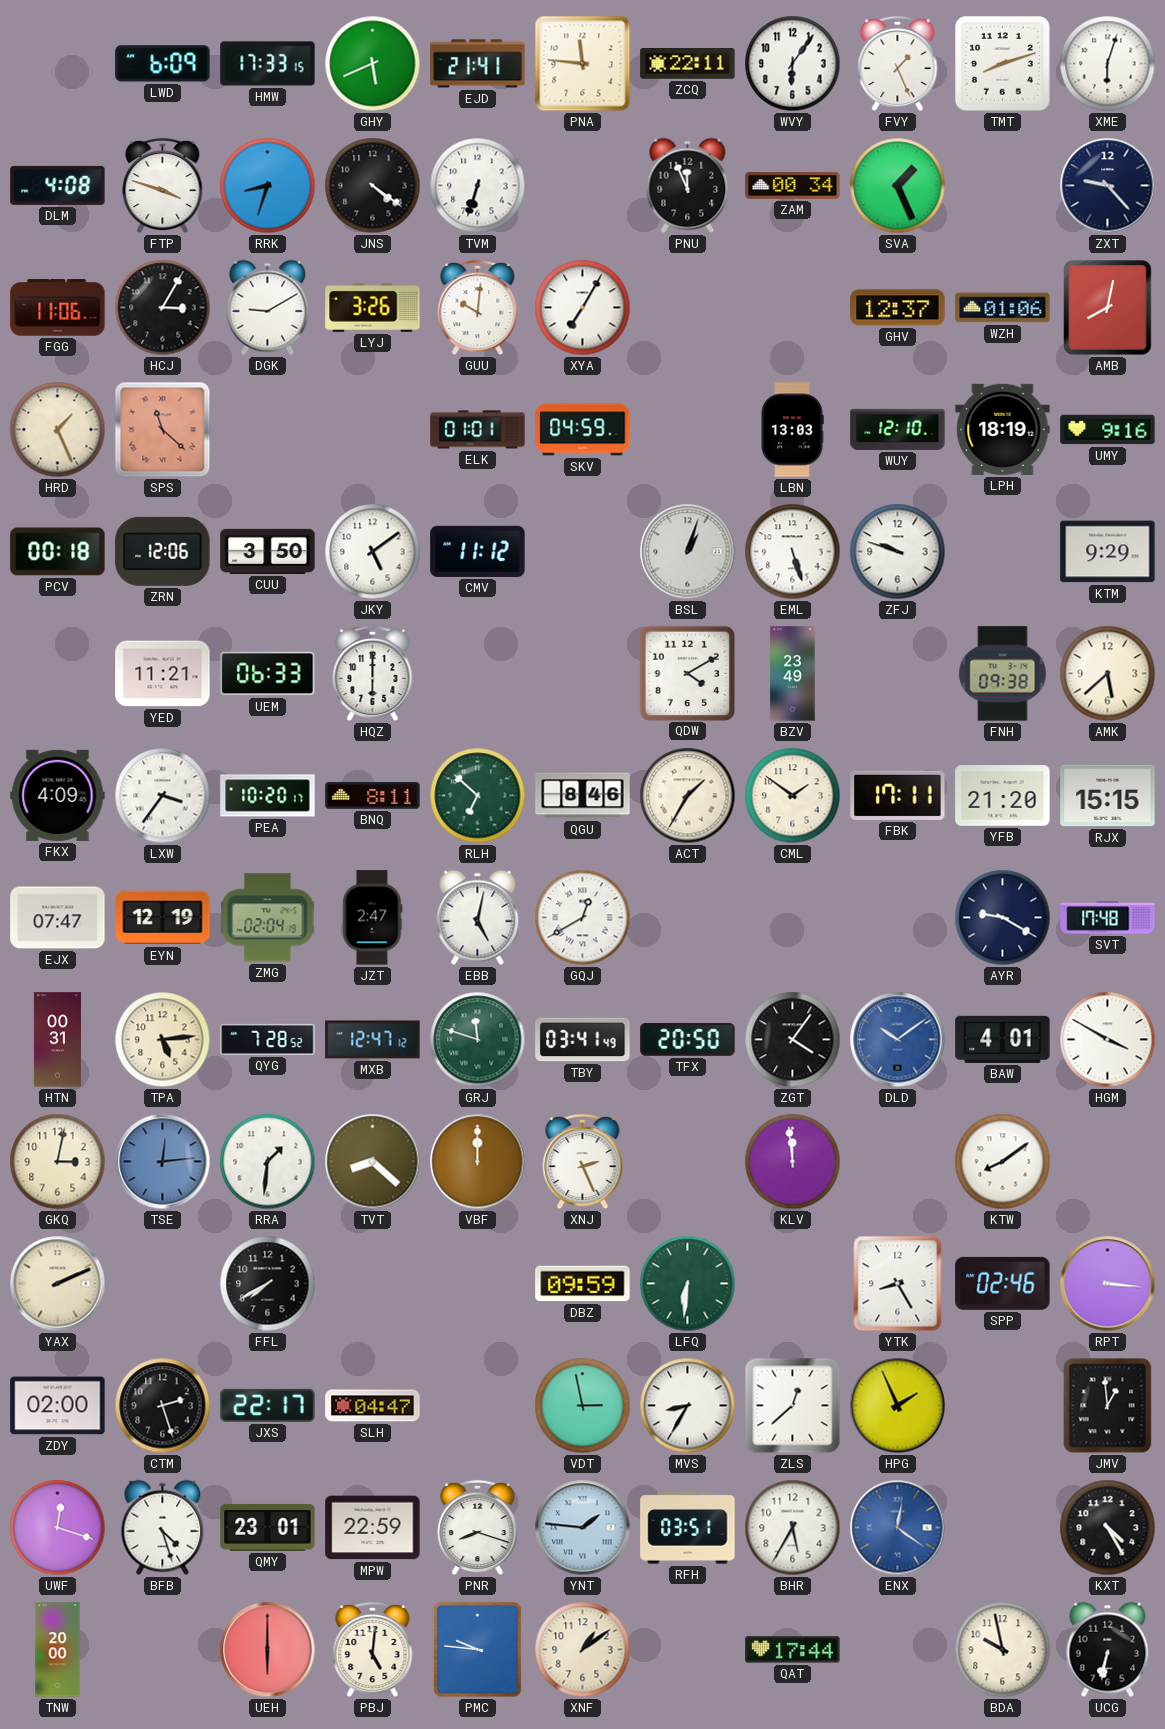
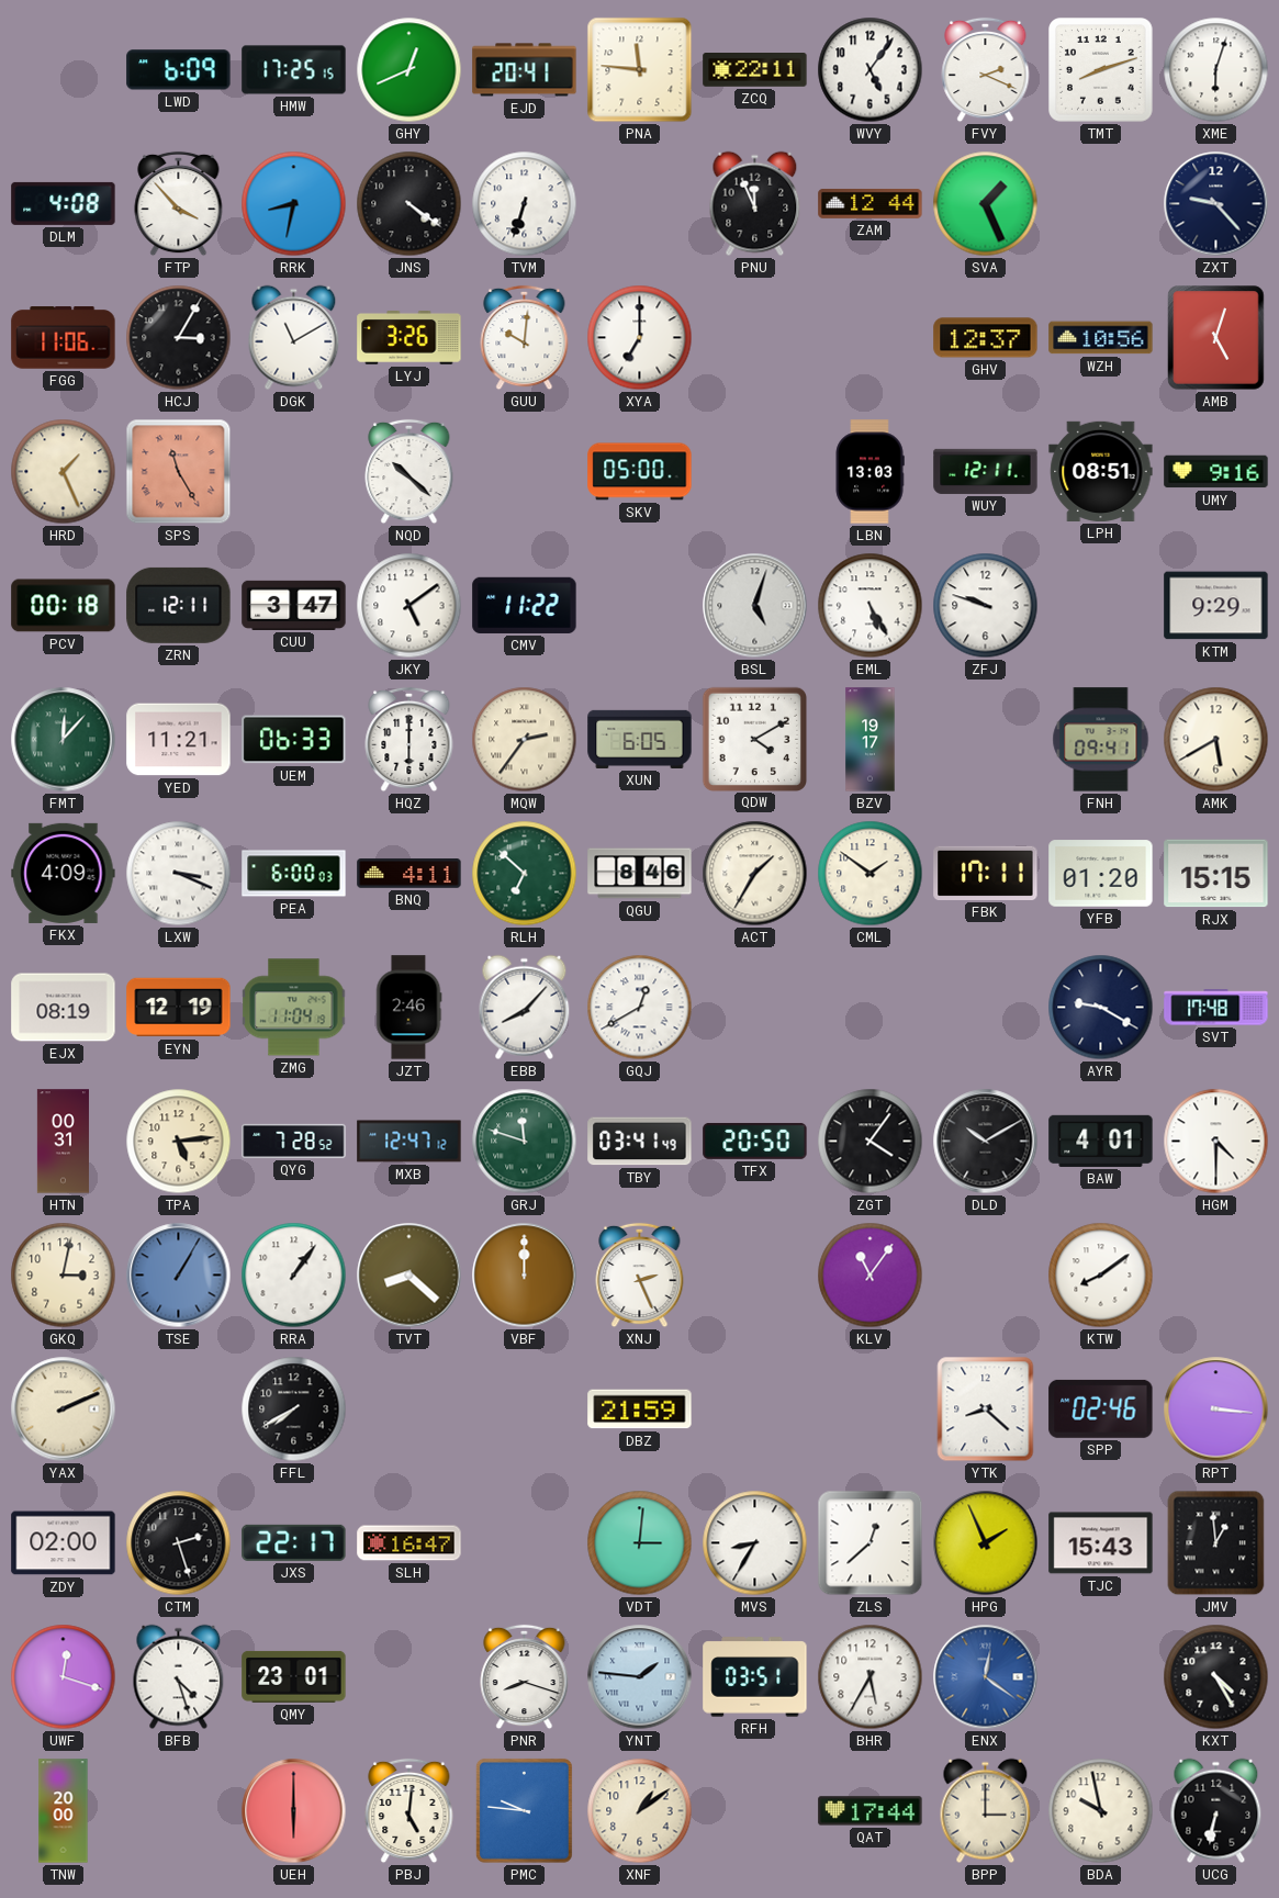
HMW: 17:33 -> 17:25 (294, 70)
GHY: 5:41 -> 12:41 (409, 70)
EJD: 21:41 -> 20:41 (525, 70)
WVY: 6:06 -> 5:06 (871, 70)
FVY: 1:26 -> 2:19 (986, 70)
FTP: 3:48 -> 3:53 (179, 204)
RRK: 8:33 -> 8:32 (294, 204)
ZAM: 00:34 -> 12:44 (871, 203)
DGK: 9:10 -> 11:10 (294, 338)
XYA: 7:05 -> 7:00 (640, 338)
WZH: 01:06 -> 10:56 (1101, 338)
AMB: 8:02 -> 5:03 (1216, 338)
SPS: 11:22 -> 11:25 (179, 472)
NQD: none -> 10:22 (409, 472)
ELK: 01:01 -> none (478, 430)
SKV: 04:59 -> 05:00 (640, 472)
WUY: 12:10 -> 12:11 (986, 471)
LPH: 18:19 -> 08:51 (1101, 471)
ZRN: 12:06 -> 12:11 (179, 605)
CUU: 3:50 -> 3:47 (294, 605)
CMV: 11:12 -> 11:22 (525, 605)
BSL: 1:03 -> 5:03 (755, 606)
EML: 5:27 -> 5:25 (871, 606)
FMT: none -> 12:07 (64, 740)
MQW: none -> 2:36 (525, 740)
XUN: none -> 6:05 (640, 739)
BZV: 23:49 -> 19:17 (871, 740)
FNH: 09:38 -> 09:41 (1101, 740)
AMK: 5:38 -> 5:40 (1216, 740)
LXW: 3:36 -> 3:19 (179, 874)
PEA: 10:20 -> 6:00 (294, 874)
BNQ: 8:11 -> 4:11 (409, 874)
YFB: 21:20 -> 01:20 (1101, 874)
EJX: 07:47 -> 08:19 (64, 1008)
ZMG: 02:04 -> 11:04 (294, 1008)
JZT: 2:47 -> 2:46 (408, 1008)
EBB: 5:02 -> 8:07 (525, 1008)
DLD: 10:09 -> 10:10 (986, 1142)
DLD dial: blue -> black (986, 1142)
HGM: 3:50 -> 4:30 (1216, 1142)
TSE: 12:14 -> 1:05 (179, 1276)
RRA: 1:31 -> 1:06 (294, 1276)
KLV: 11:59 -> 11:06 (871, 1276)
DBZ: 09:59 -> 21:59 (640, 1410)
LFQ: 6:31 -> none (688, 1284)
YTK: 8:25 -> 8:22 (986, 1410)
SLH: 04:47 -> 16:47 (409, 1543)
VDT: 2:58 -> 3:01 (640, 1543)
TJC: none -> 15:43 (1101, 1543)
MPW: 22:59 -> none (373, 1528)
BPP: none -> 3:00 (986, 1811)
